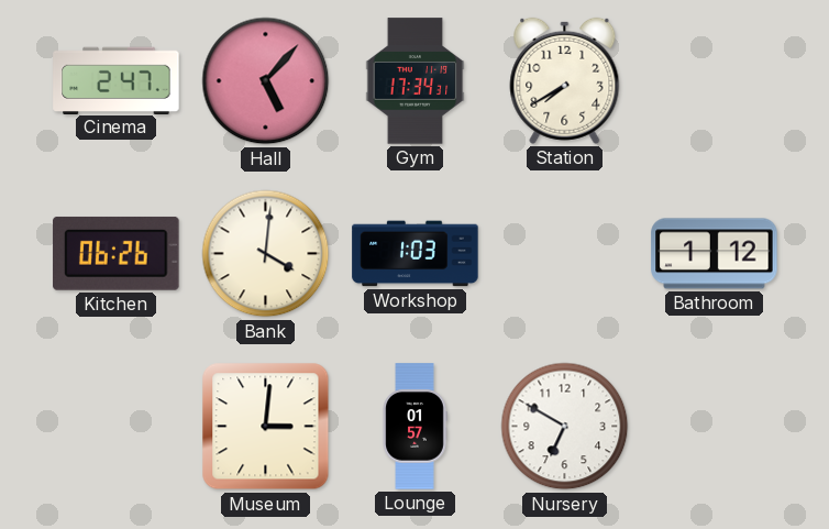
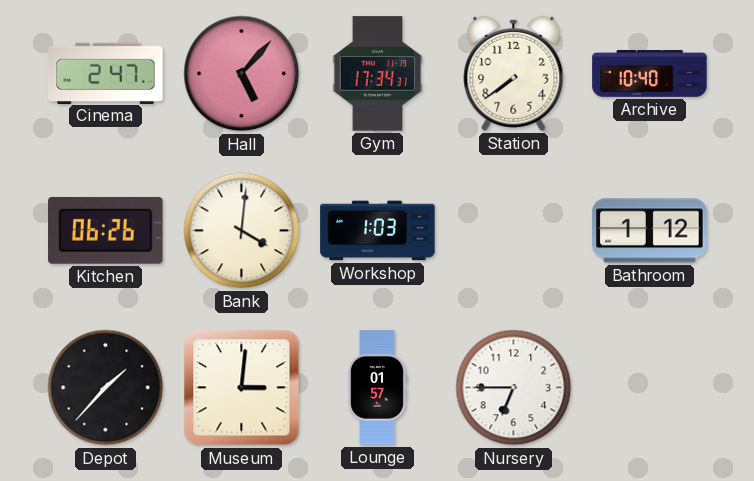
Station: 7:40 -> 7:39 (514, 73)
Archive: none -> 10:40 (650, 74)
Depot: none -> 1:37 (106, 388)
Nursery: 6:50 -> 6:45 (514, 388)
